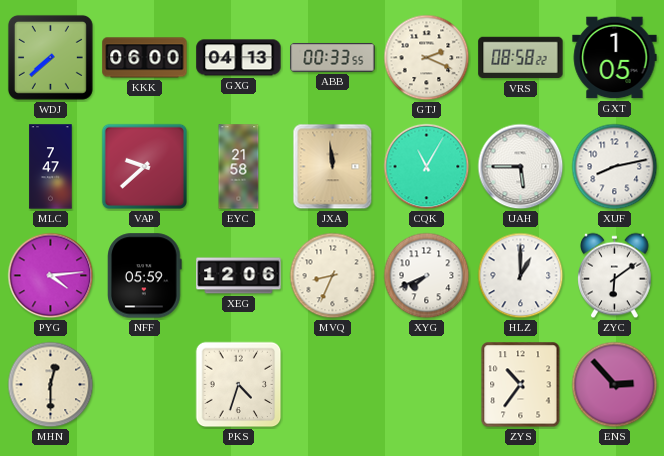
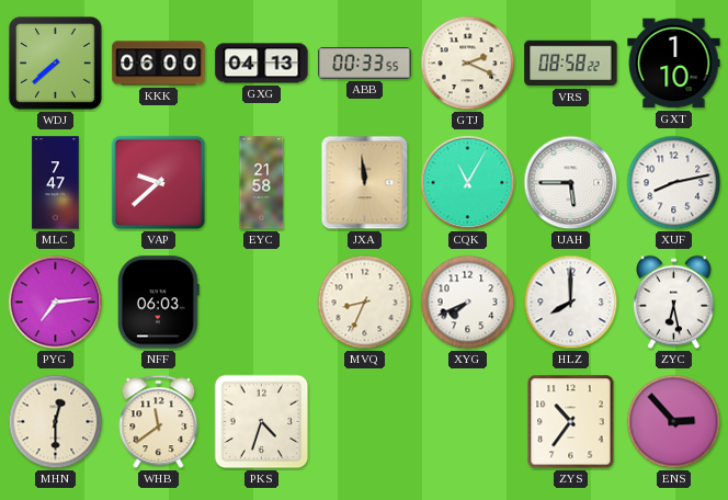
GXT: 1:05 -> 1:10 (674, 64)
PYG: 4:14 -> 7:14 (56, 303)
NFF: 05:59 -> 06:03 (159, 303)
XEG: 12:06 -> none (239, 276)
HLZ: 1:00 -> 8:00 (571, 303)
ZYC: 6:09 -> 6:28 (674, 303)
WHB: none -> 11:39 (159, 422)
